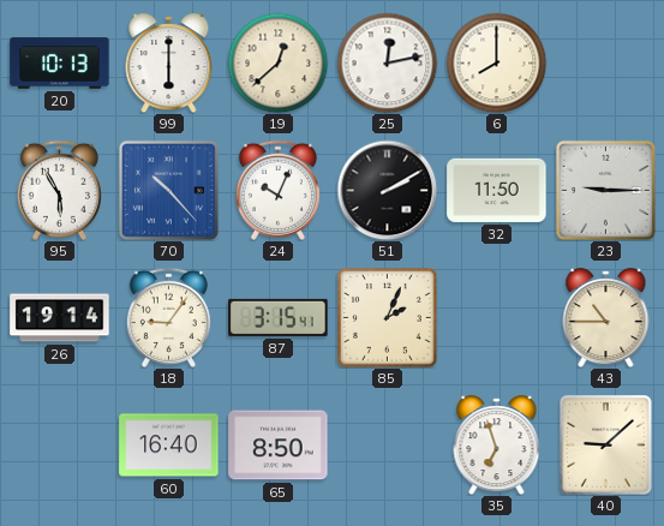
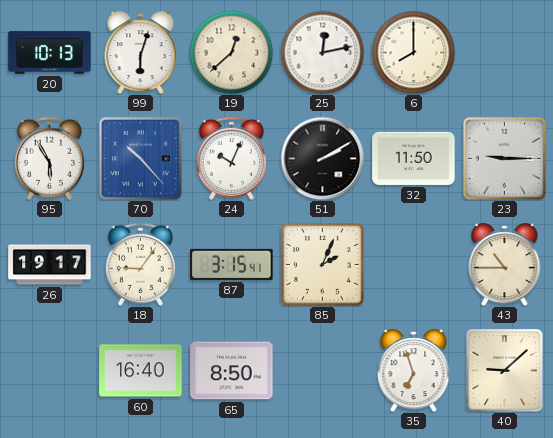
99: 6:00 -> 6:03 (141, 53)
26: 19:14 -> 19:17 (50, 265)
